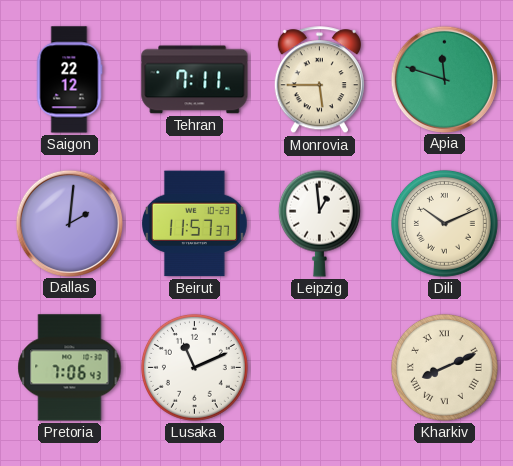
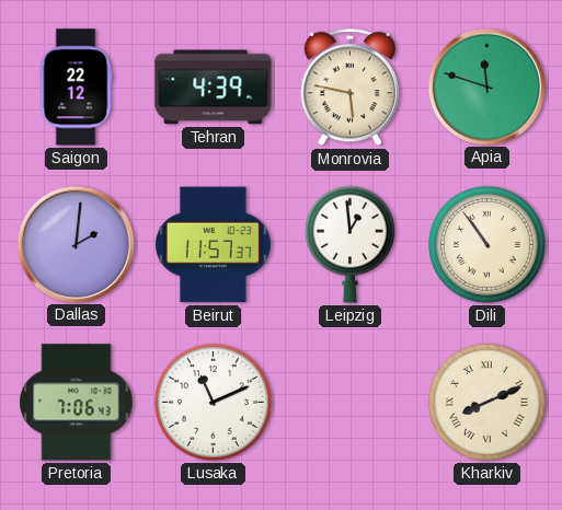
Tehran: 7:11 -> 4:39 (214, 88)
Monrovia: 5:45 -> 5:47 (349, 88)
Dili: 10:11 -> 10:54 (486, 244)
